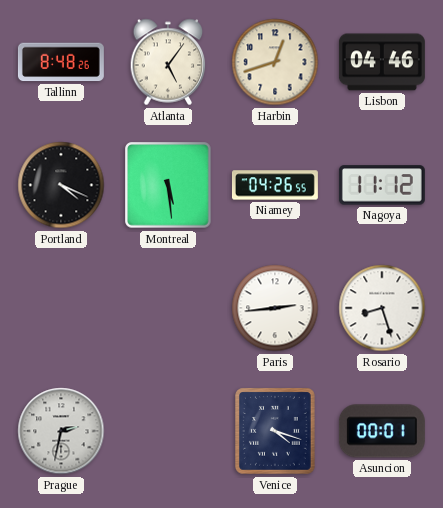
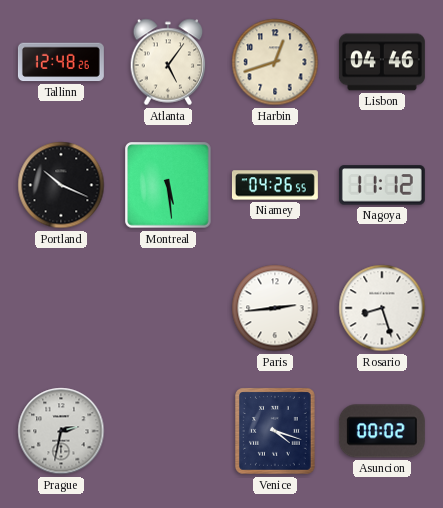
Tallinn: 8:48 -> 12:48 (61, 62)
Portland: 4:19 -> 10:19 (61, 185)
Asuncion: 00:01 -> 00:02 (382, 431)
